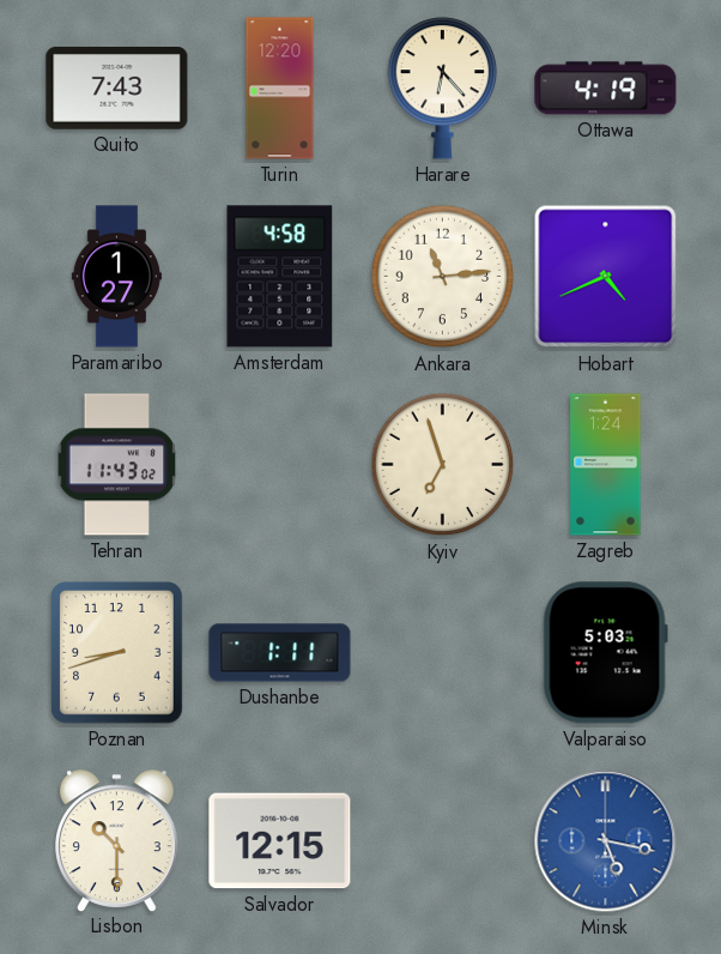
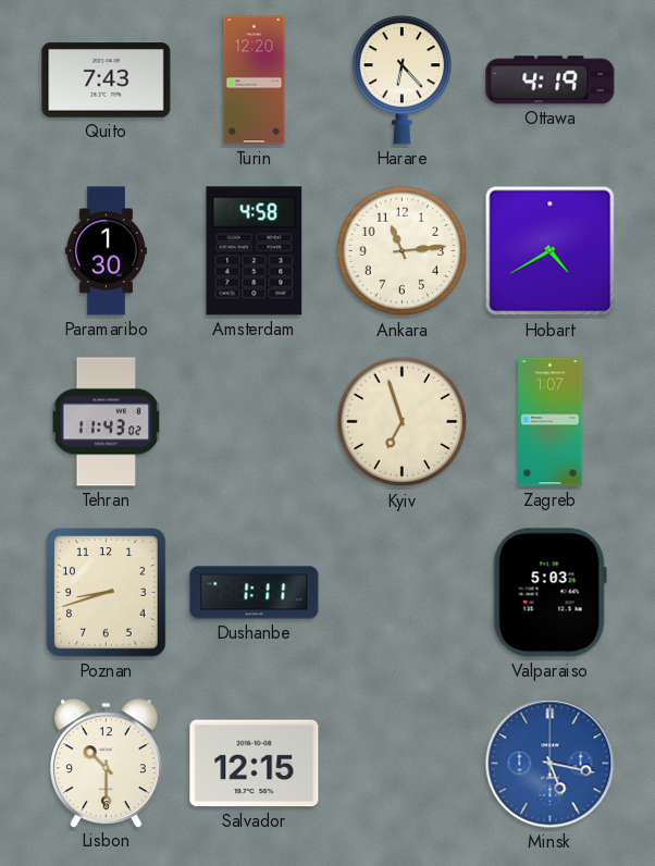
Paramaribo: 1:27 -> 1:30 (106, 251)
Hobart: 4:41 -> 4:40 (551, 251)
Zagreb: 1:24 -> 1:07 (551, 422)
